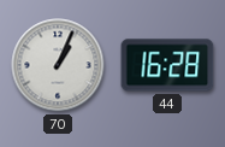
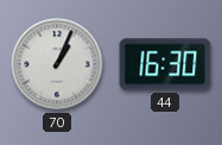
44: 16:28 -> 16:30 (165, 64)
